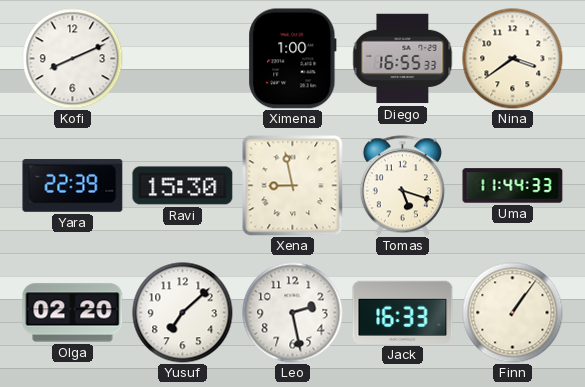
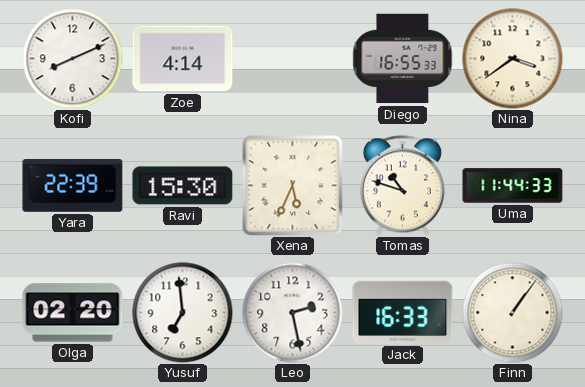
Zoe: none -> 4:14 (183, 59)
Ximena: 1:00 -> none (293, 59)
Xena: 8:58 -> 5:34 (293, 186)
Tomas: 5:18 -> 10:48 (402, 186)
Yusuf: 7:08 -> 6:59 (183, 313)
